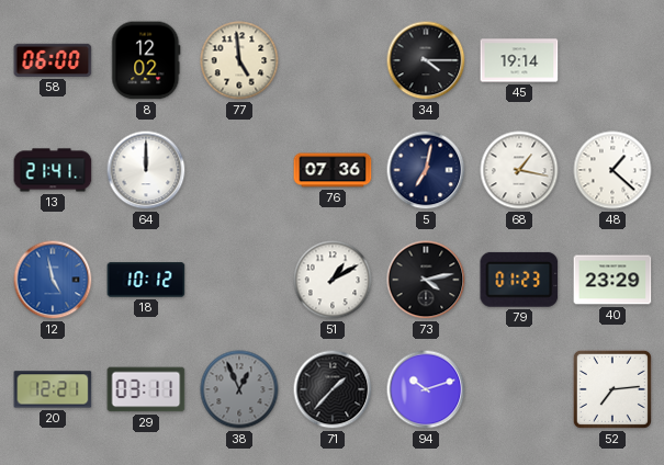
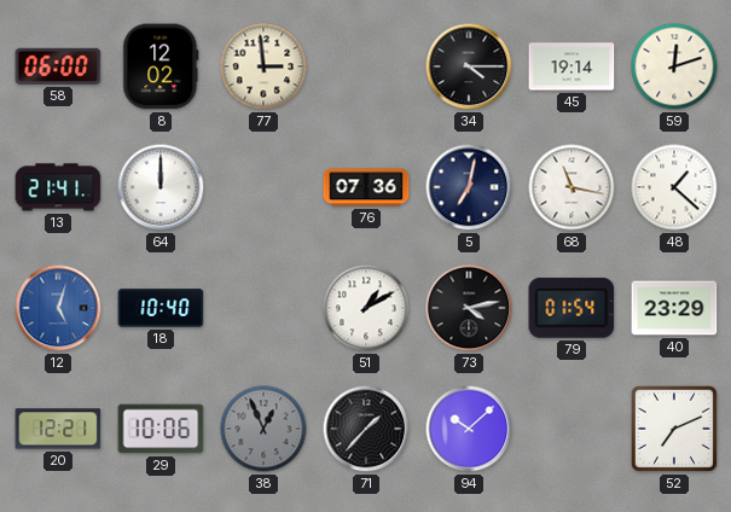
77: 4:59 -> 2:59 (263, 66)
59: none -> 12:12 (674, 66)
68: 1:17 -> 11:17 (572, 187)
12: 4:58 -> 5:03 (58, 308)
18: 10:12 -> 10:40 (161, 308)
79: 01:23 -> 01:54 (572, 308)
29: 03:11 -> 10:06 (161, 429)
94: 10:12 -> 10:08 (469, 429)
52: 7:14 -> 7:11 (674, 429)
